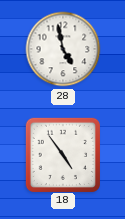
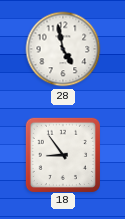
18: 4:54 -> 8:54 (62, 154)
